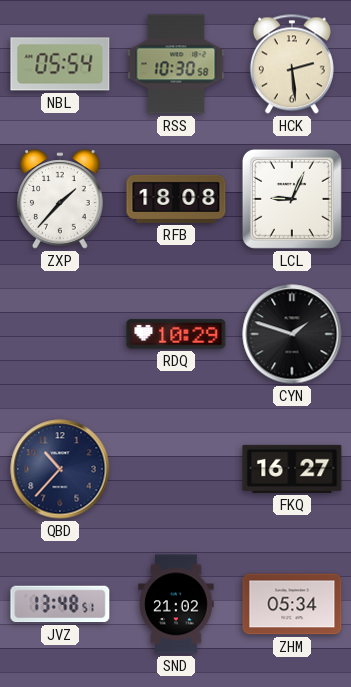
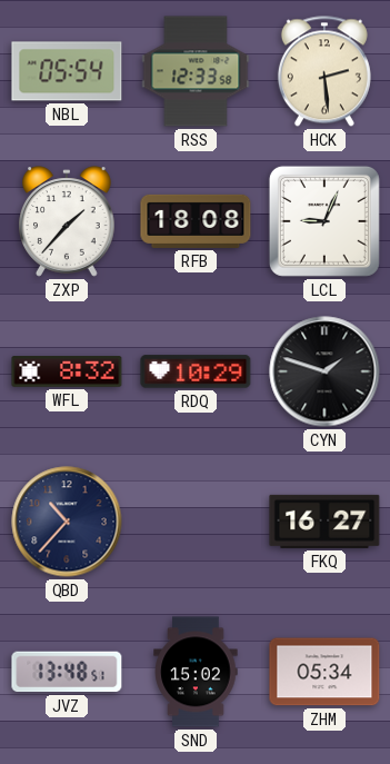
RSS: 10:30 -> 12:33 (196, 71)
WFL: none -> 8:32 (67, 371)
SND: 21:02 -> 15:02 (196, 672)
